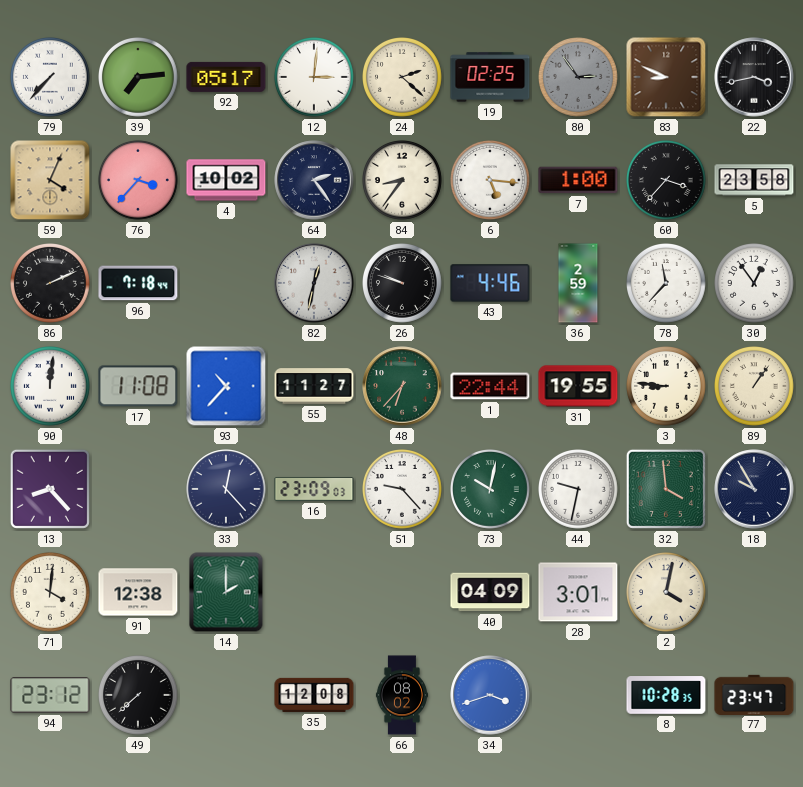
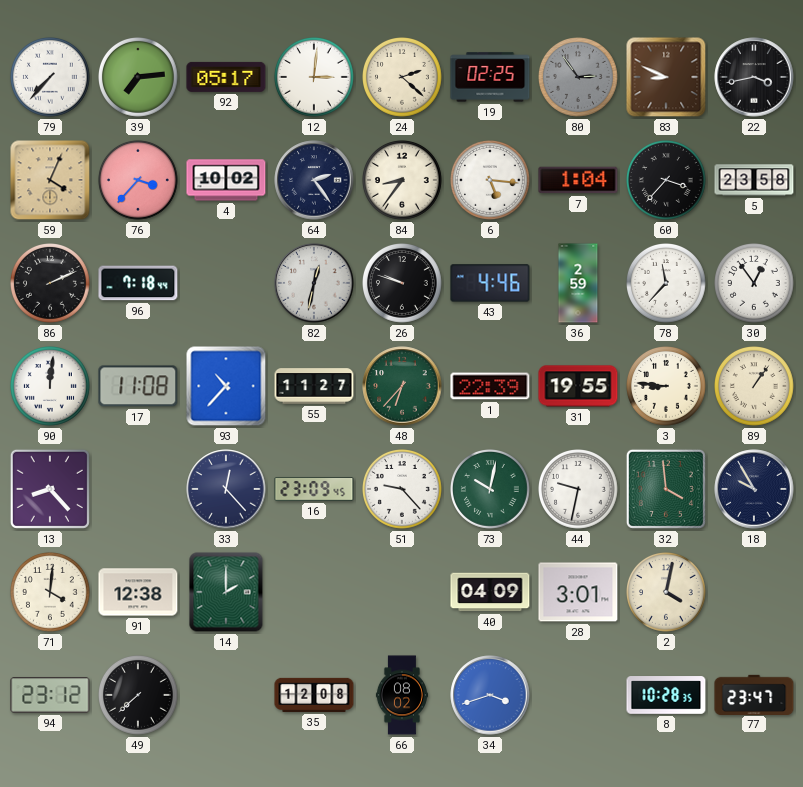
7: 1:00 -> 1:04 (578, 180)
1: 22:44 -> 22:39 (490, 386)
16: 23:09:03 -> 23:09:45 (314, 489)
